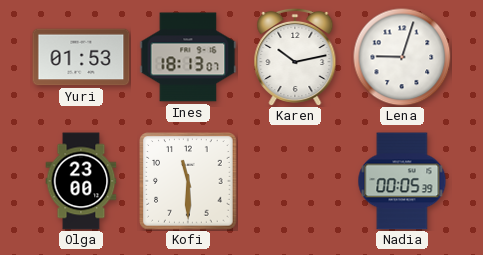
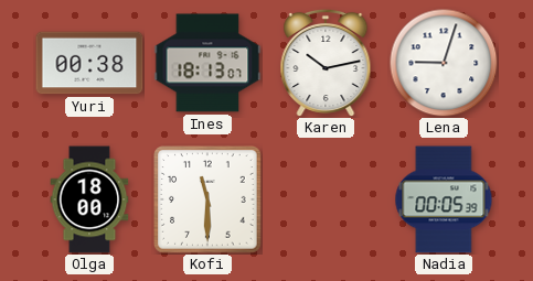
Yuri: 01:53 -> 00:38 (89, 63)
Olga: 23:00 -> 18:00 (89, 199)
